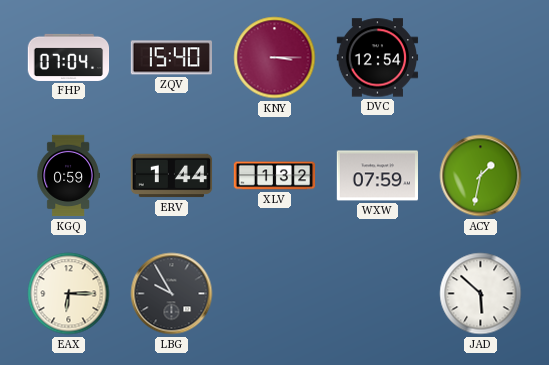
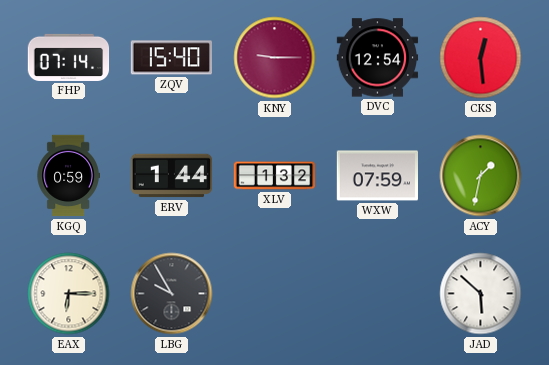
FHP: 07:04 -> 07:14 (69, 57)
KNY: 3:15 -> 9:15 (275, 58)
CKS: none -> 12:29 (481, 58)
